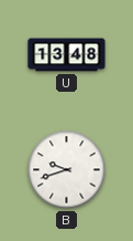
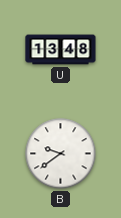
B: 9:42 -> 9:39 (61, 154)
